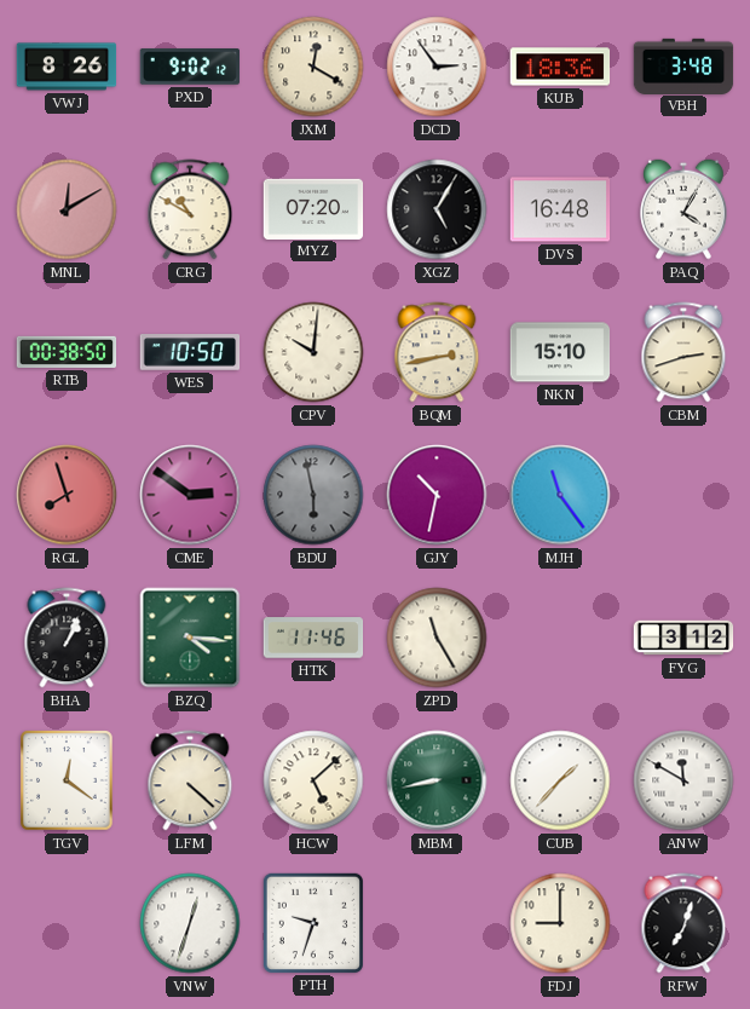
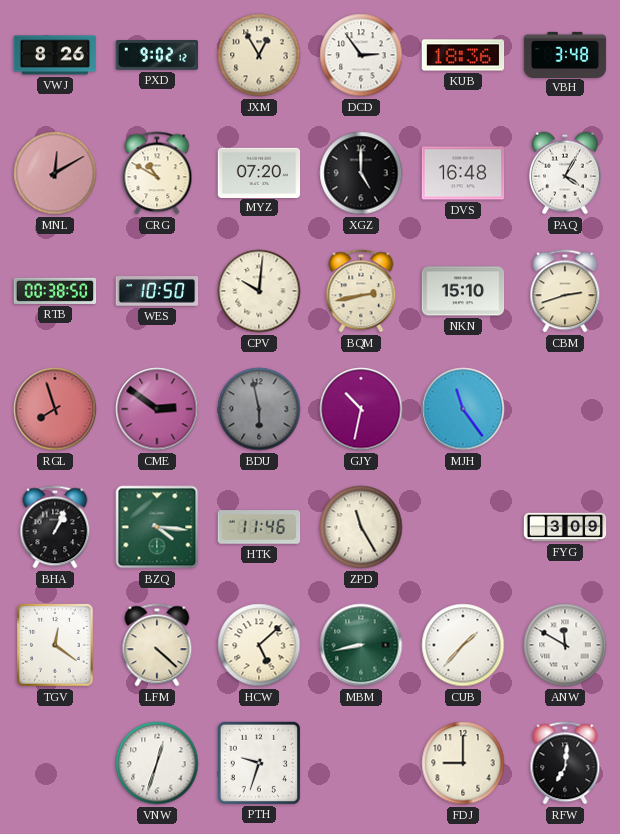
JXM: 12:20 -> 12:55 (259, 55)
XGZ: 5:05 -> 5:00 (361, 173)
FYG: 3:12 -> 3:09 (565, 527)
RFW: 7:03 -> 7:01 (565, 763)
